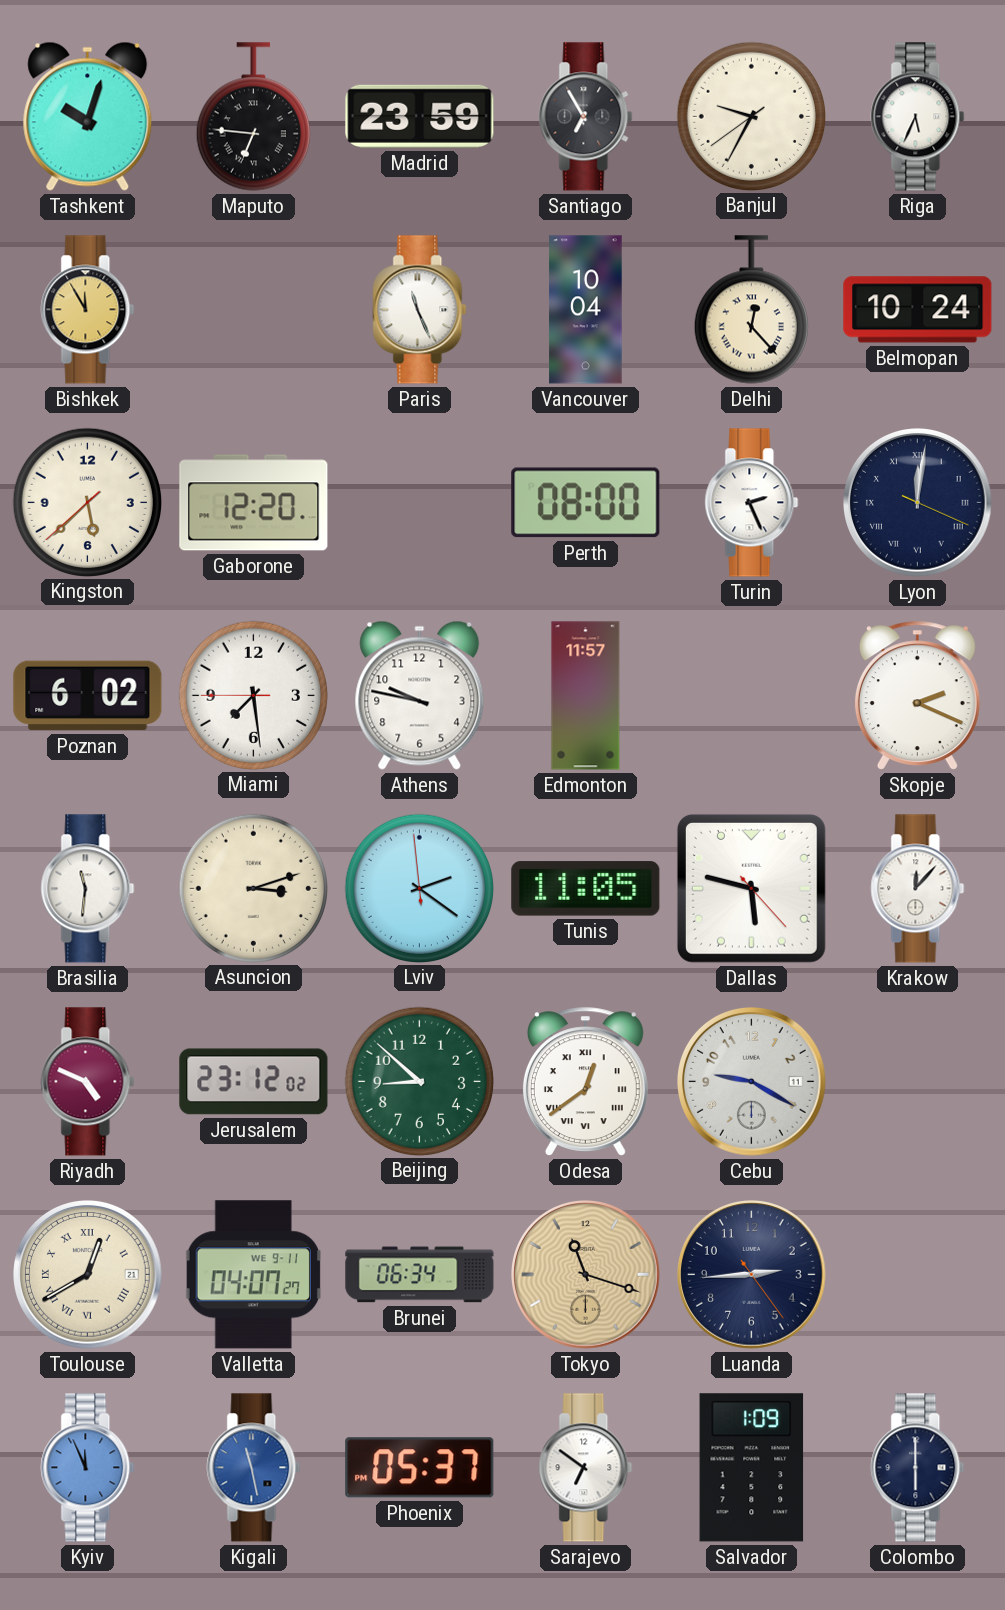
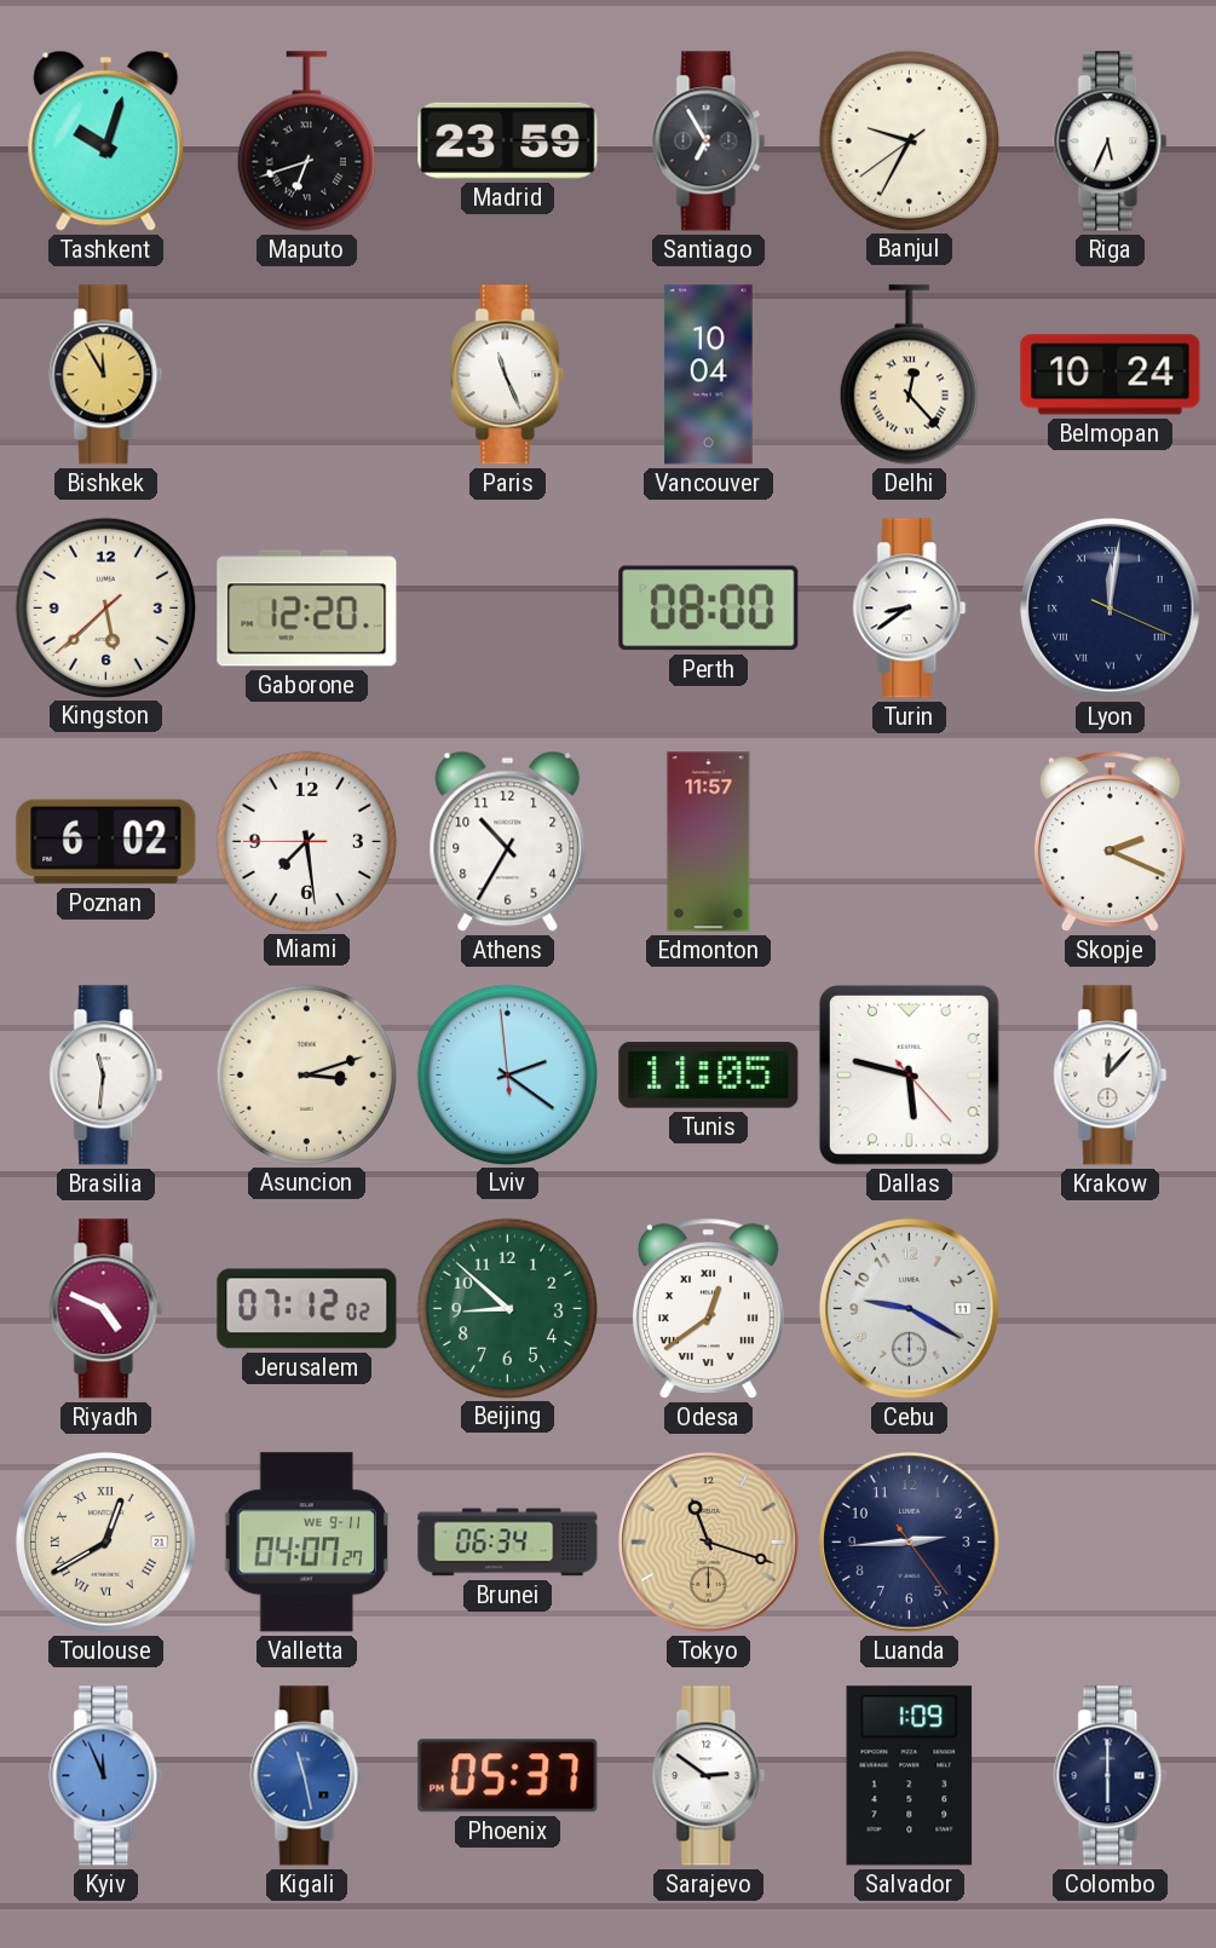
Maputo: 6:46 -> 6:42 (306, 142)
Turin: 2:26 -> 8:39 (910, 609)
Athens: 9:47 -> 10:35 (508, 841)
Jerusalem: 23:12 -> 07:12 (307, 1309)
Sarajevo: 6:51 -> 2:51 (709, 1776)
